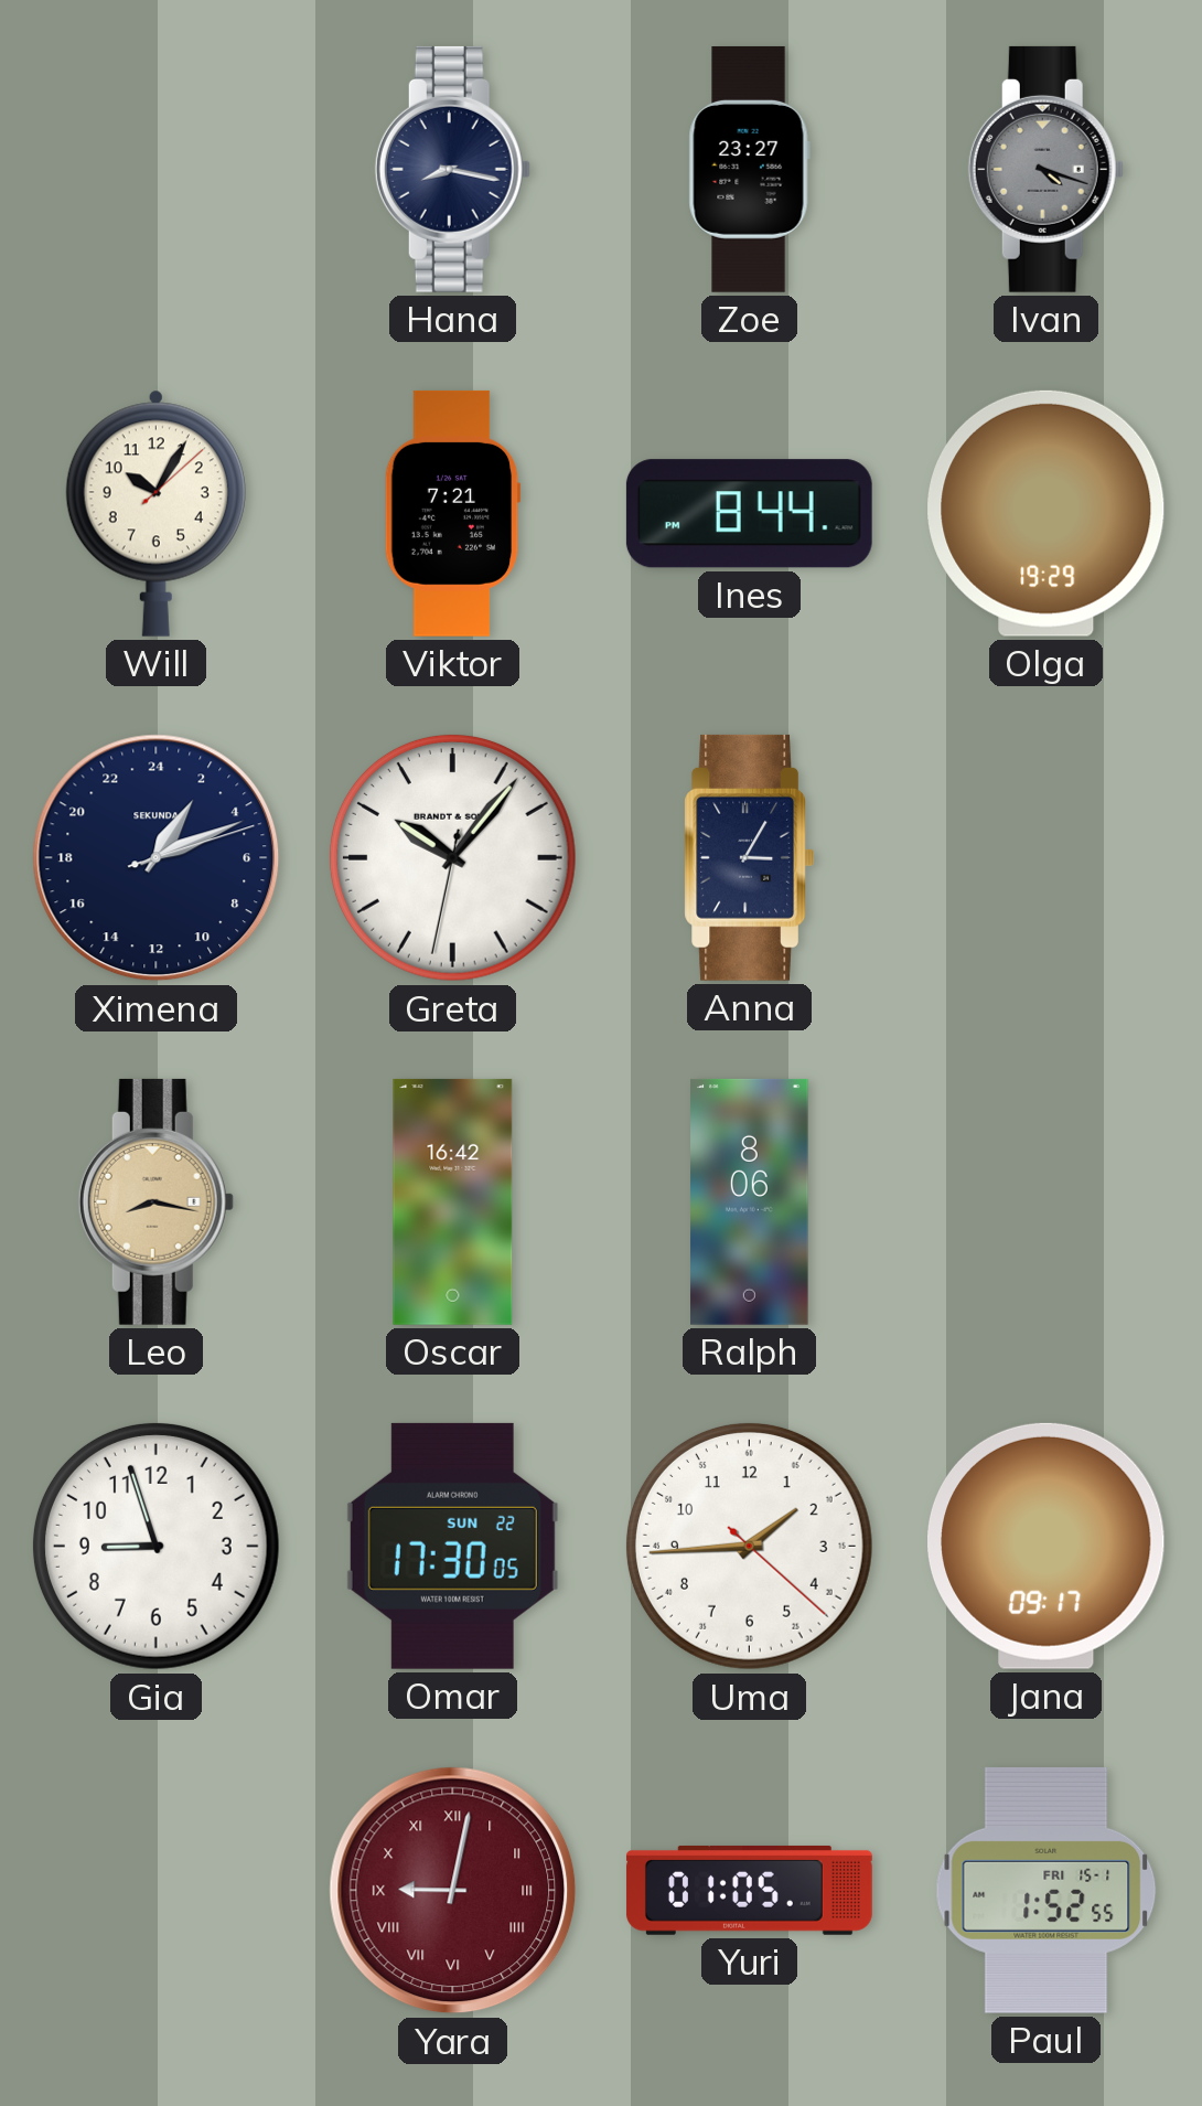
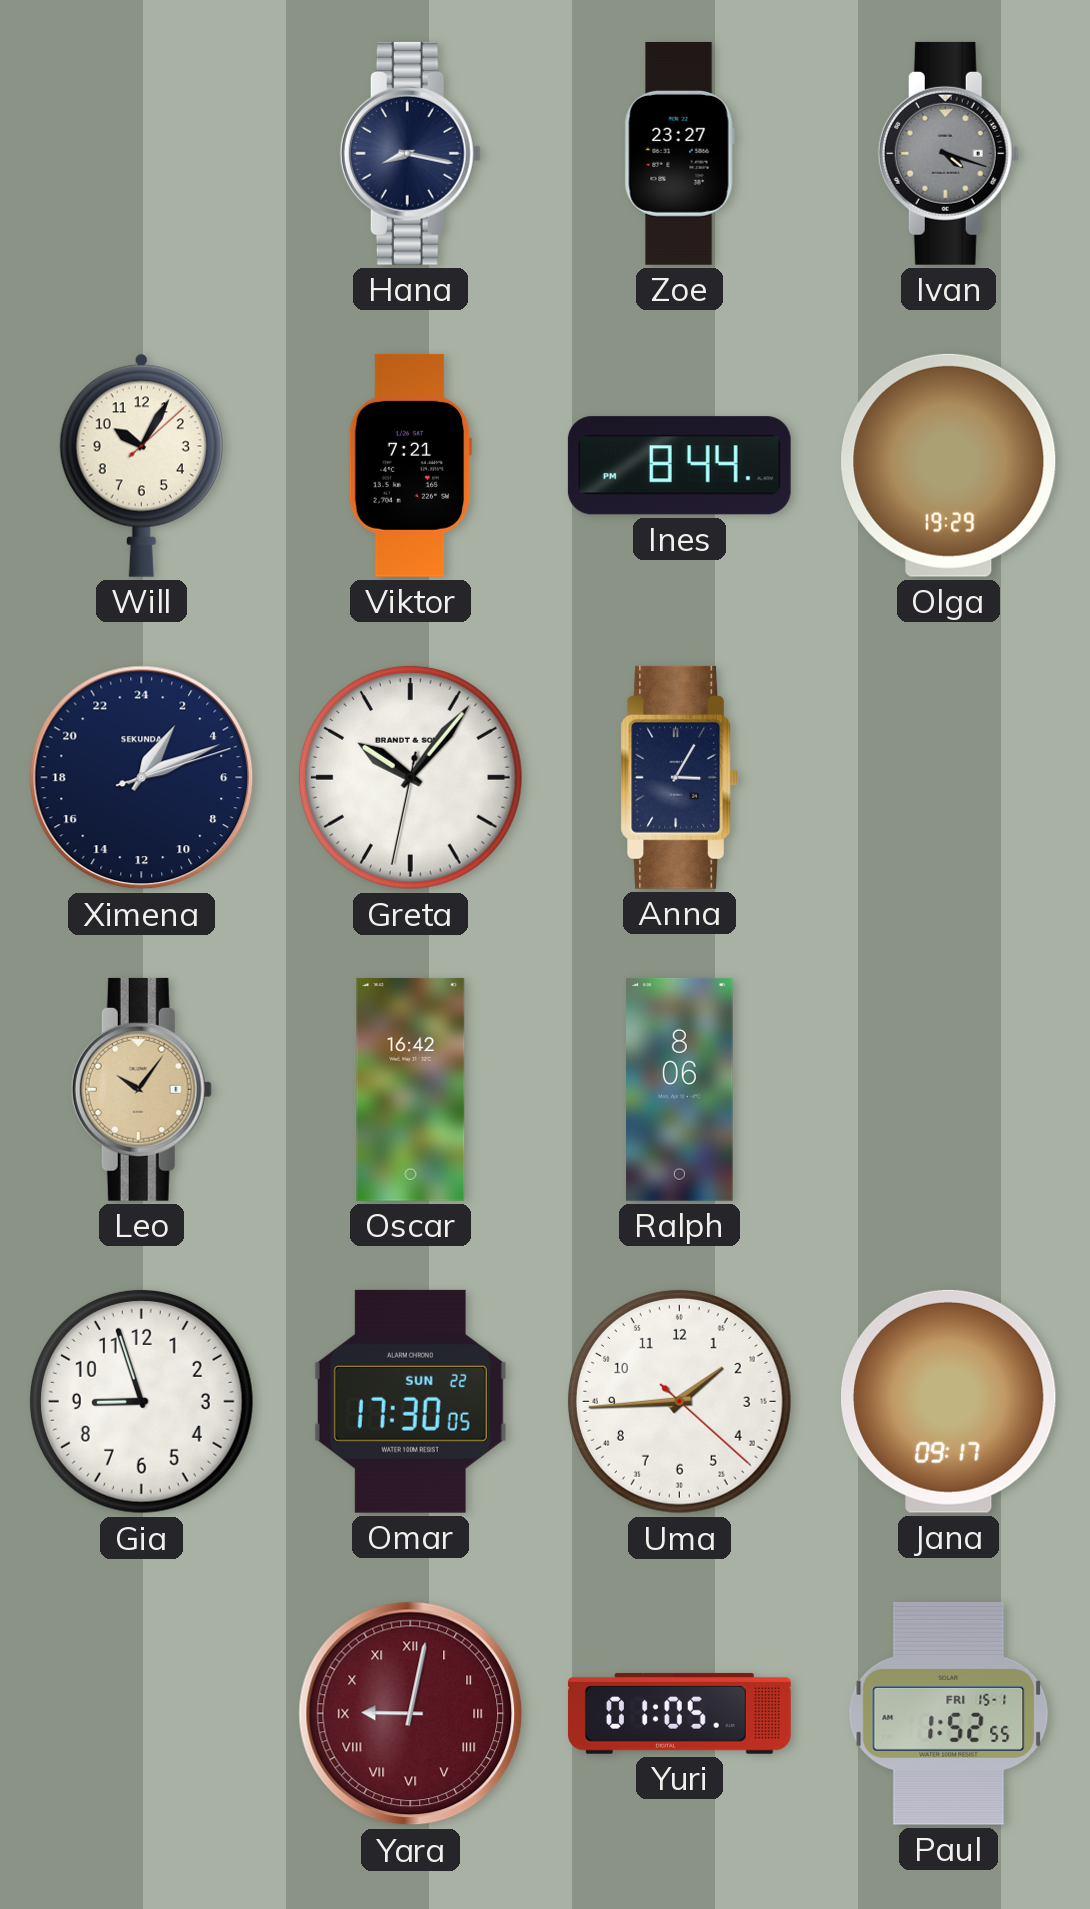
Leo: 8:17 -> 10:06 (141, 1089)
